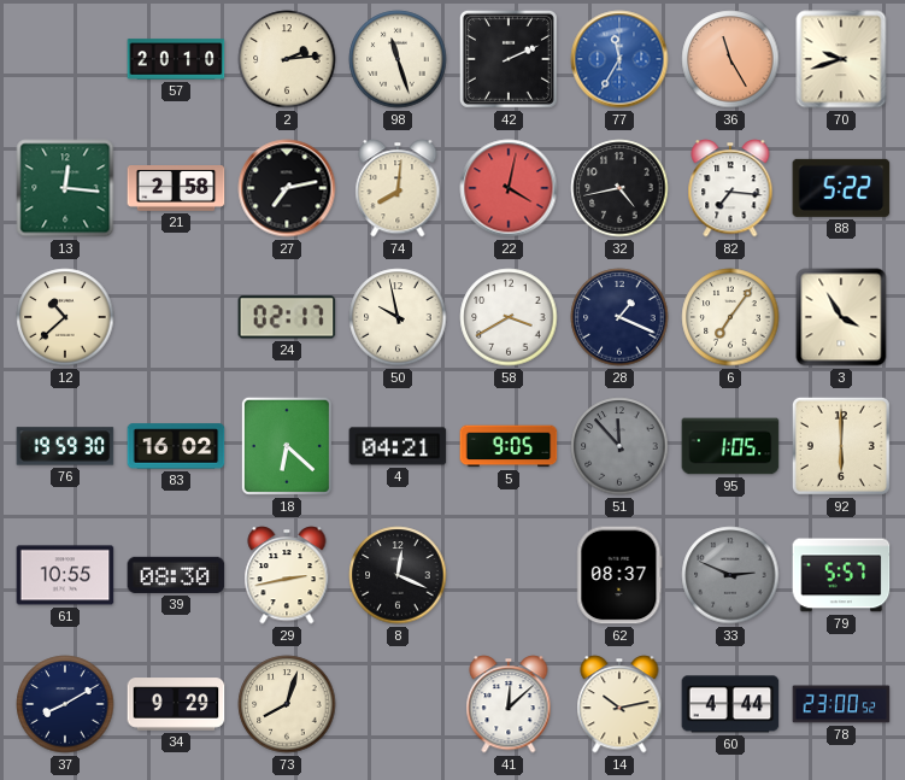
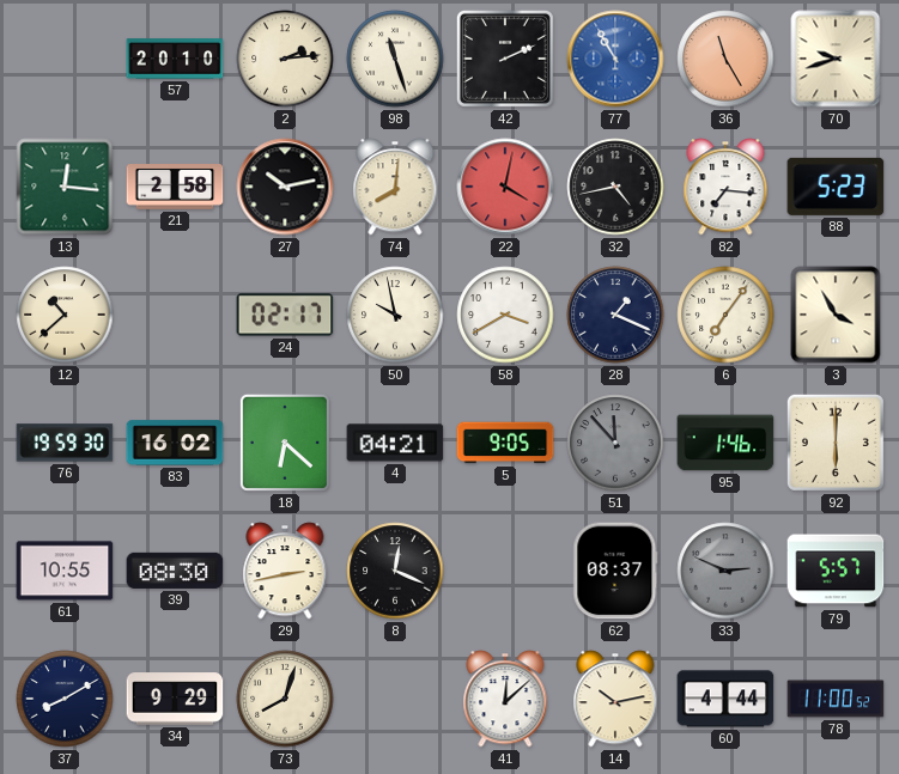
77: 11:35 -> 10:55 (615, 59)
27: 7:13 -> 10:13 (285, 187)
88: 5:22 -> 5:23 (836, 187)
95: 1:05 -> 1:46 (725, 443)
78: 23:00 -> 11:00 (836, 699)
